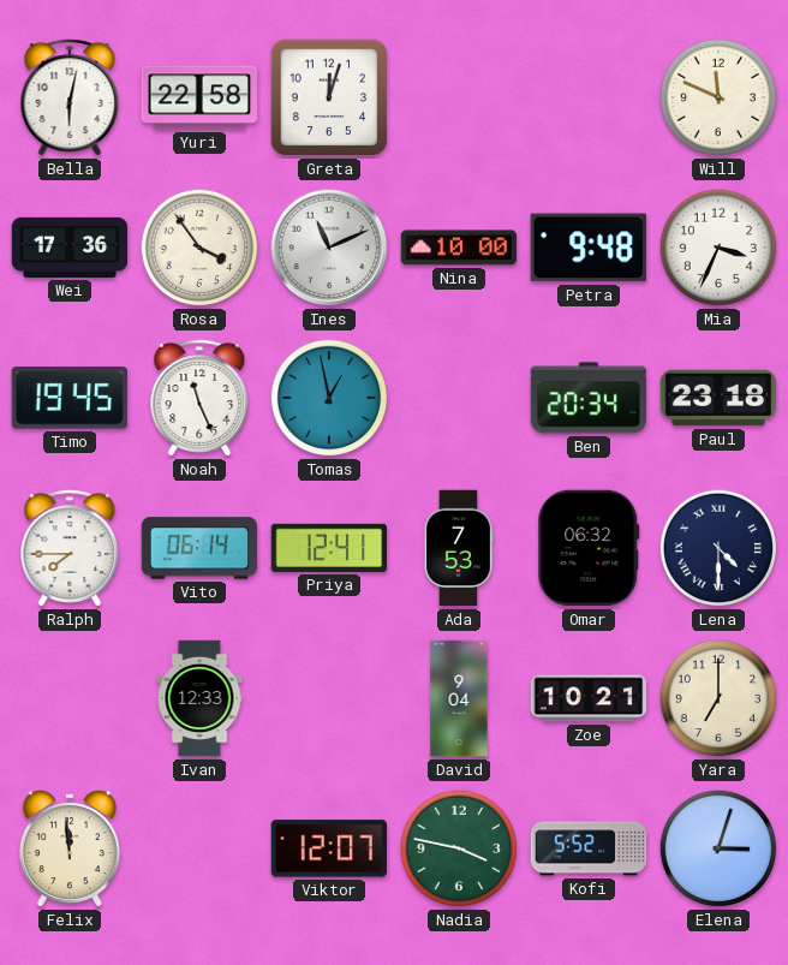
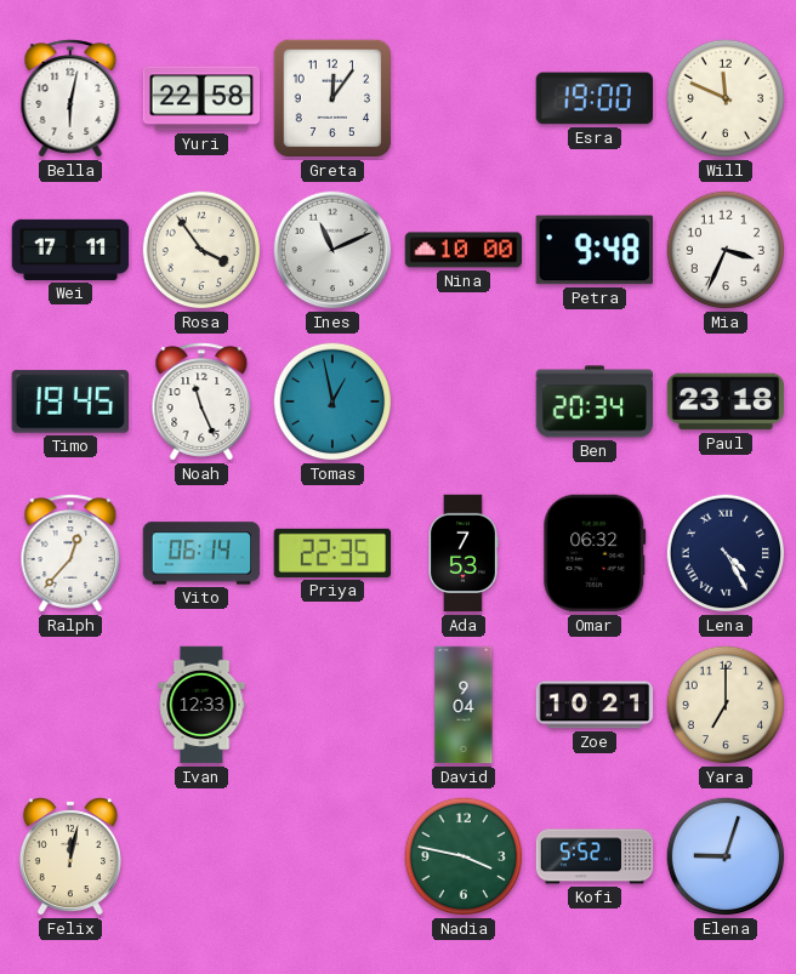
Greta: 12:03 -> 12:06 (332, 98)
Esra: none -> 19:00 (595, 98)
Wei: 17:36 -> 17:11 (70, 250)
Ralph: 7:45 -> 12:37 (70, 553)
Priya: 12:41 -> 22:35 (332, 553)
Lena: 4:30 -> 4:25 (726, 553)
Felix: 11:59 -> 12:02 (70, 856)
Viktor: 12:07 -> none (329, 848)
Elena: 3:03 -> 9:03 (726, 856)
